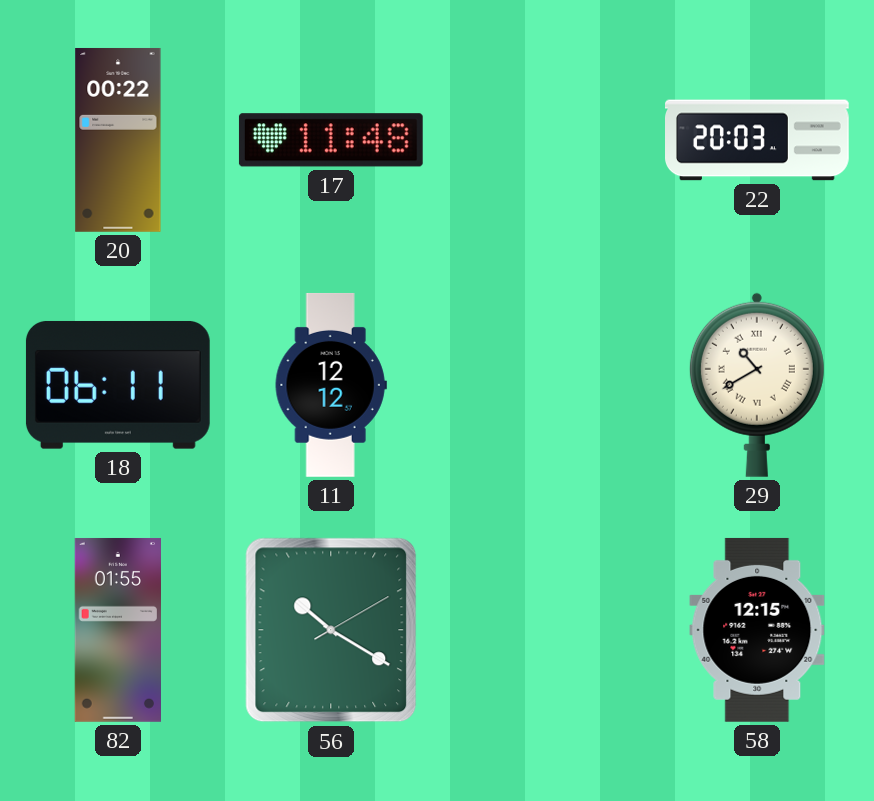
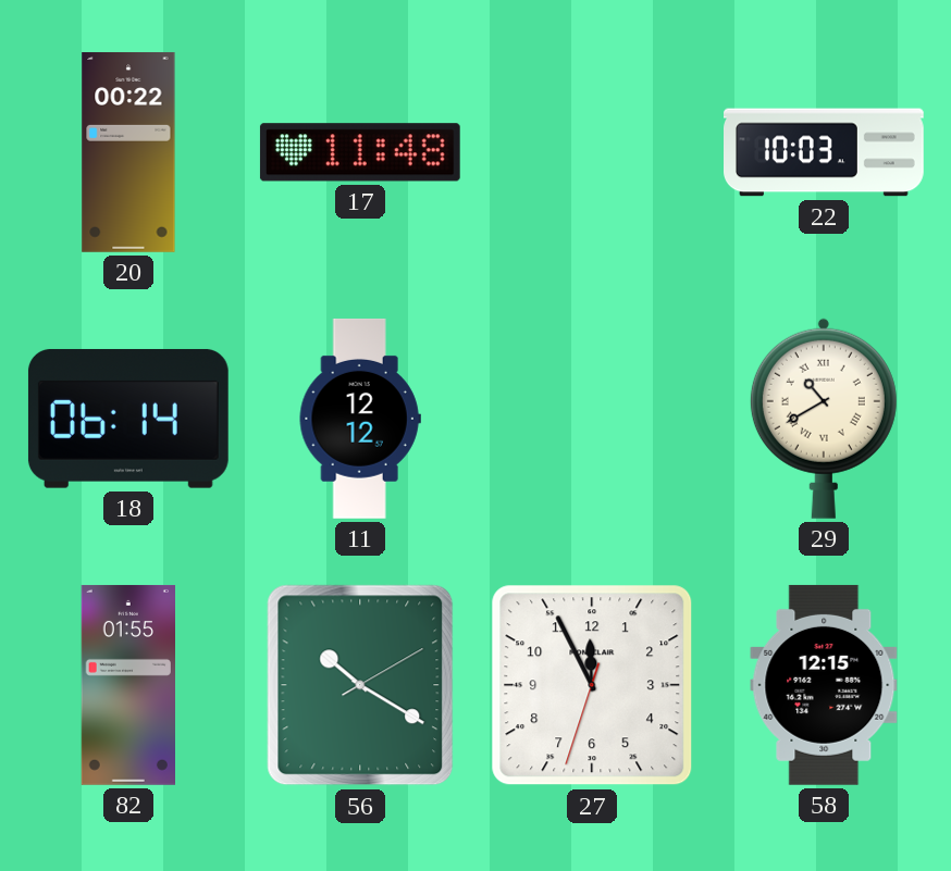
22: 20:03 -> 10:03 (825, 152)
18: 06:11 -> 06:14 (128, 419)
27: none -> 11:55 (592, 685)
